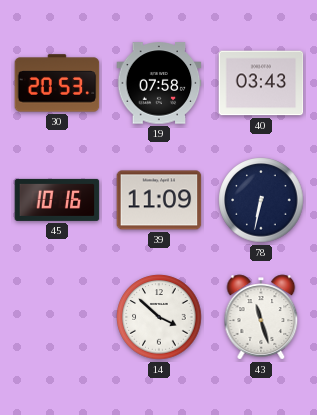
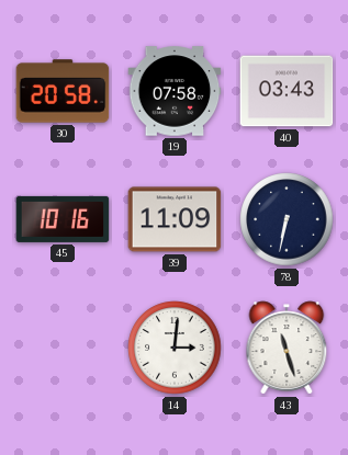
30: 20:53 -> 20:58 (63, 91)
14: 3:52 -> 3:01 (175, 348)
